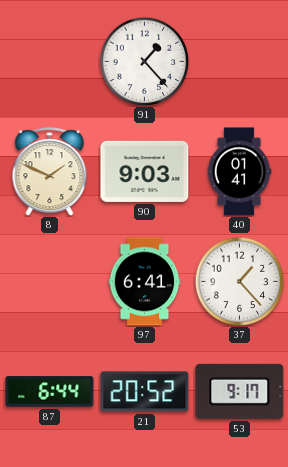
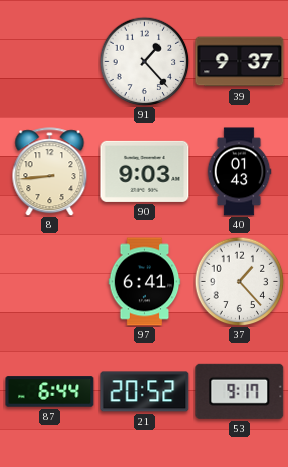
39: none -> 9:37 (240, 62)
8: 1:49 -> 8:44 (50, 172)
40: 01:41 -> 01:43 (239, 172)
